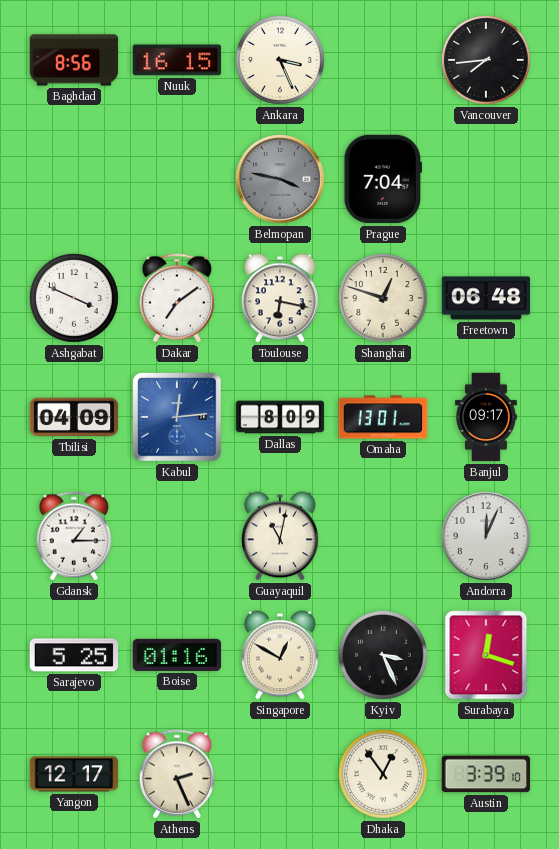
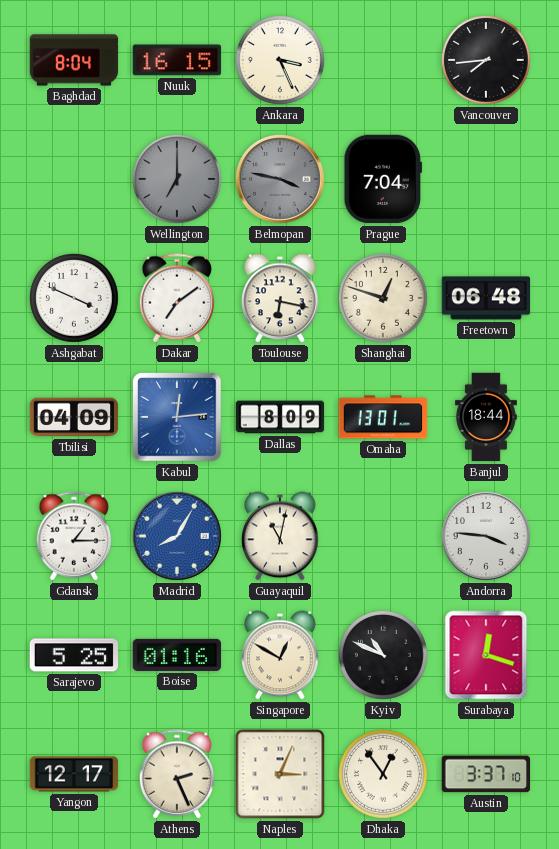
Baghdad: 8:56 -> 8:04 (74, 60)
Wellington: none -> 7:00 (178, 180)
Banjul: 09:17 -> 18:44 (486, 417)
Madrid: none -> 8:05 (178, 537)
Andorra: 12:04 -> 3:46 (487, 537)
Kyiv: 3:26 -> 10:49 (384, 656)
Naples: none -> 3:04 (280, 774)
Austin: 3:39 -> 3:37 (486, 774)
